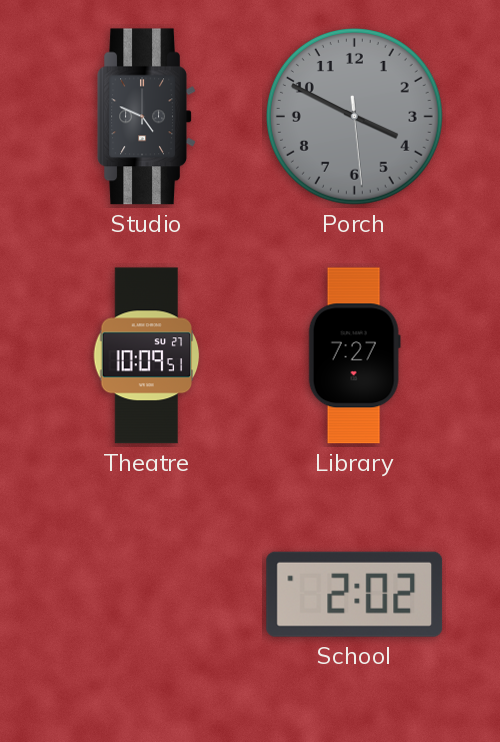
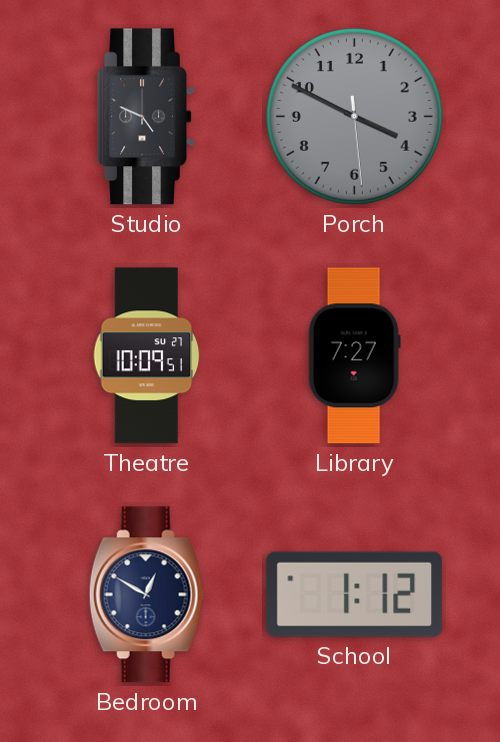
Bedroom: none -> 12:50 (146, 595)
School: 2:02 -> 1:12 (355, 594)
